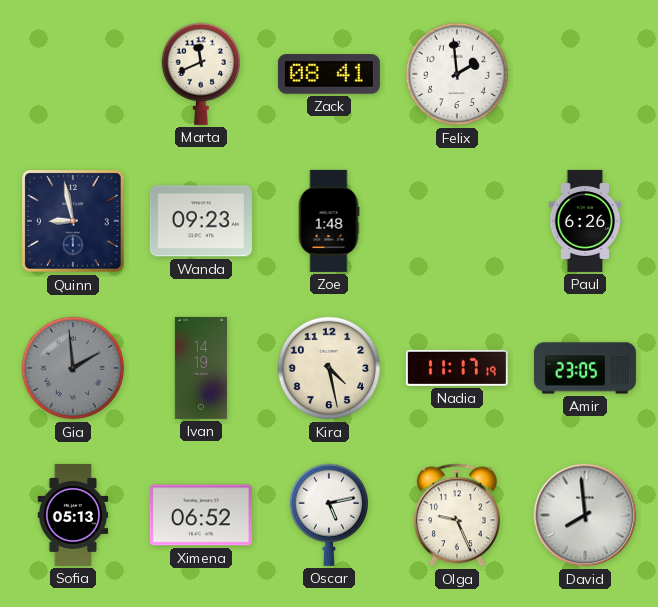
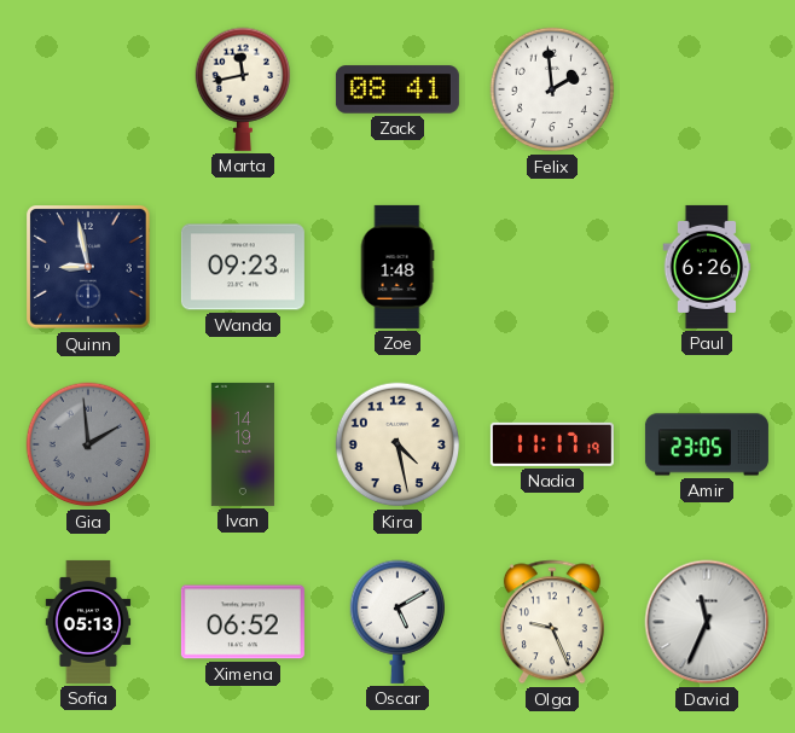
Marta: 11:41 -> 11:43 (243, 89)
Oscar: 5:13 -> 5:10 (397, 622)
David: 7:59 -> 11:34 (707, 622)
